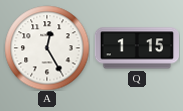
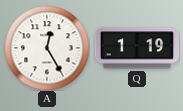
Q: 1:15 -> 1:19 (136, 48)
